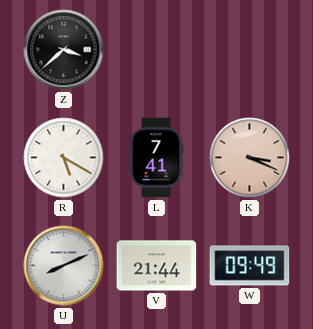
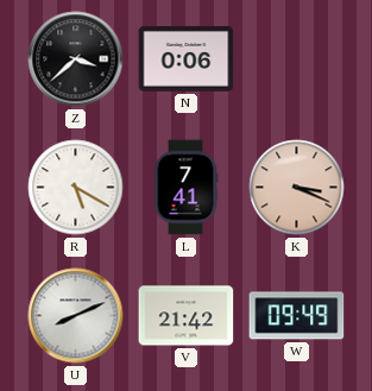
N: none -> 0:06 (187, 58)
V: 21:44 -> 21:42 (187, 316)
